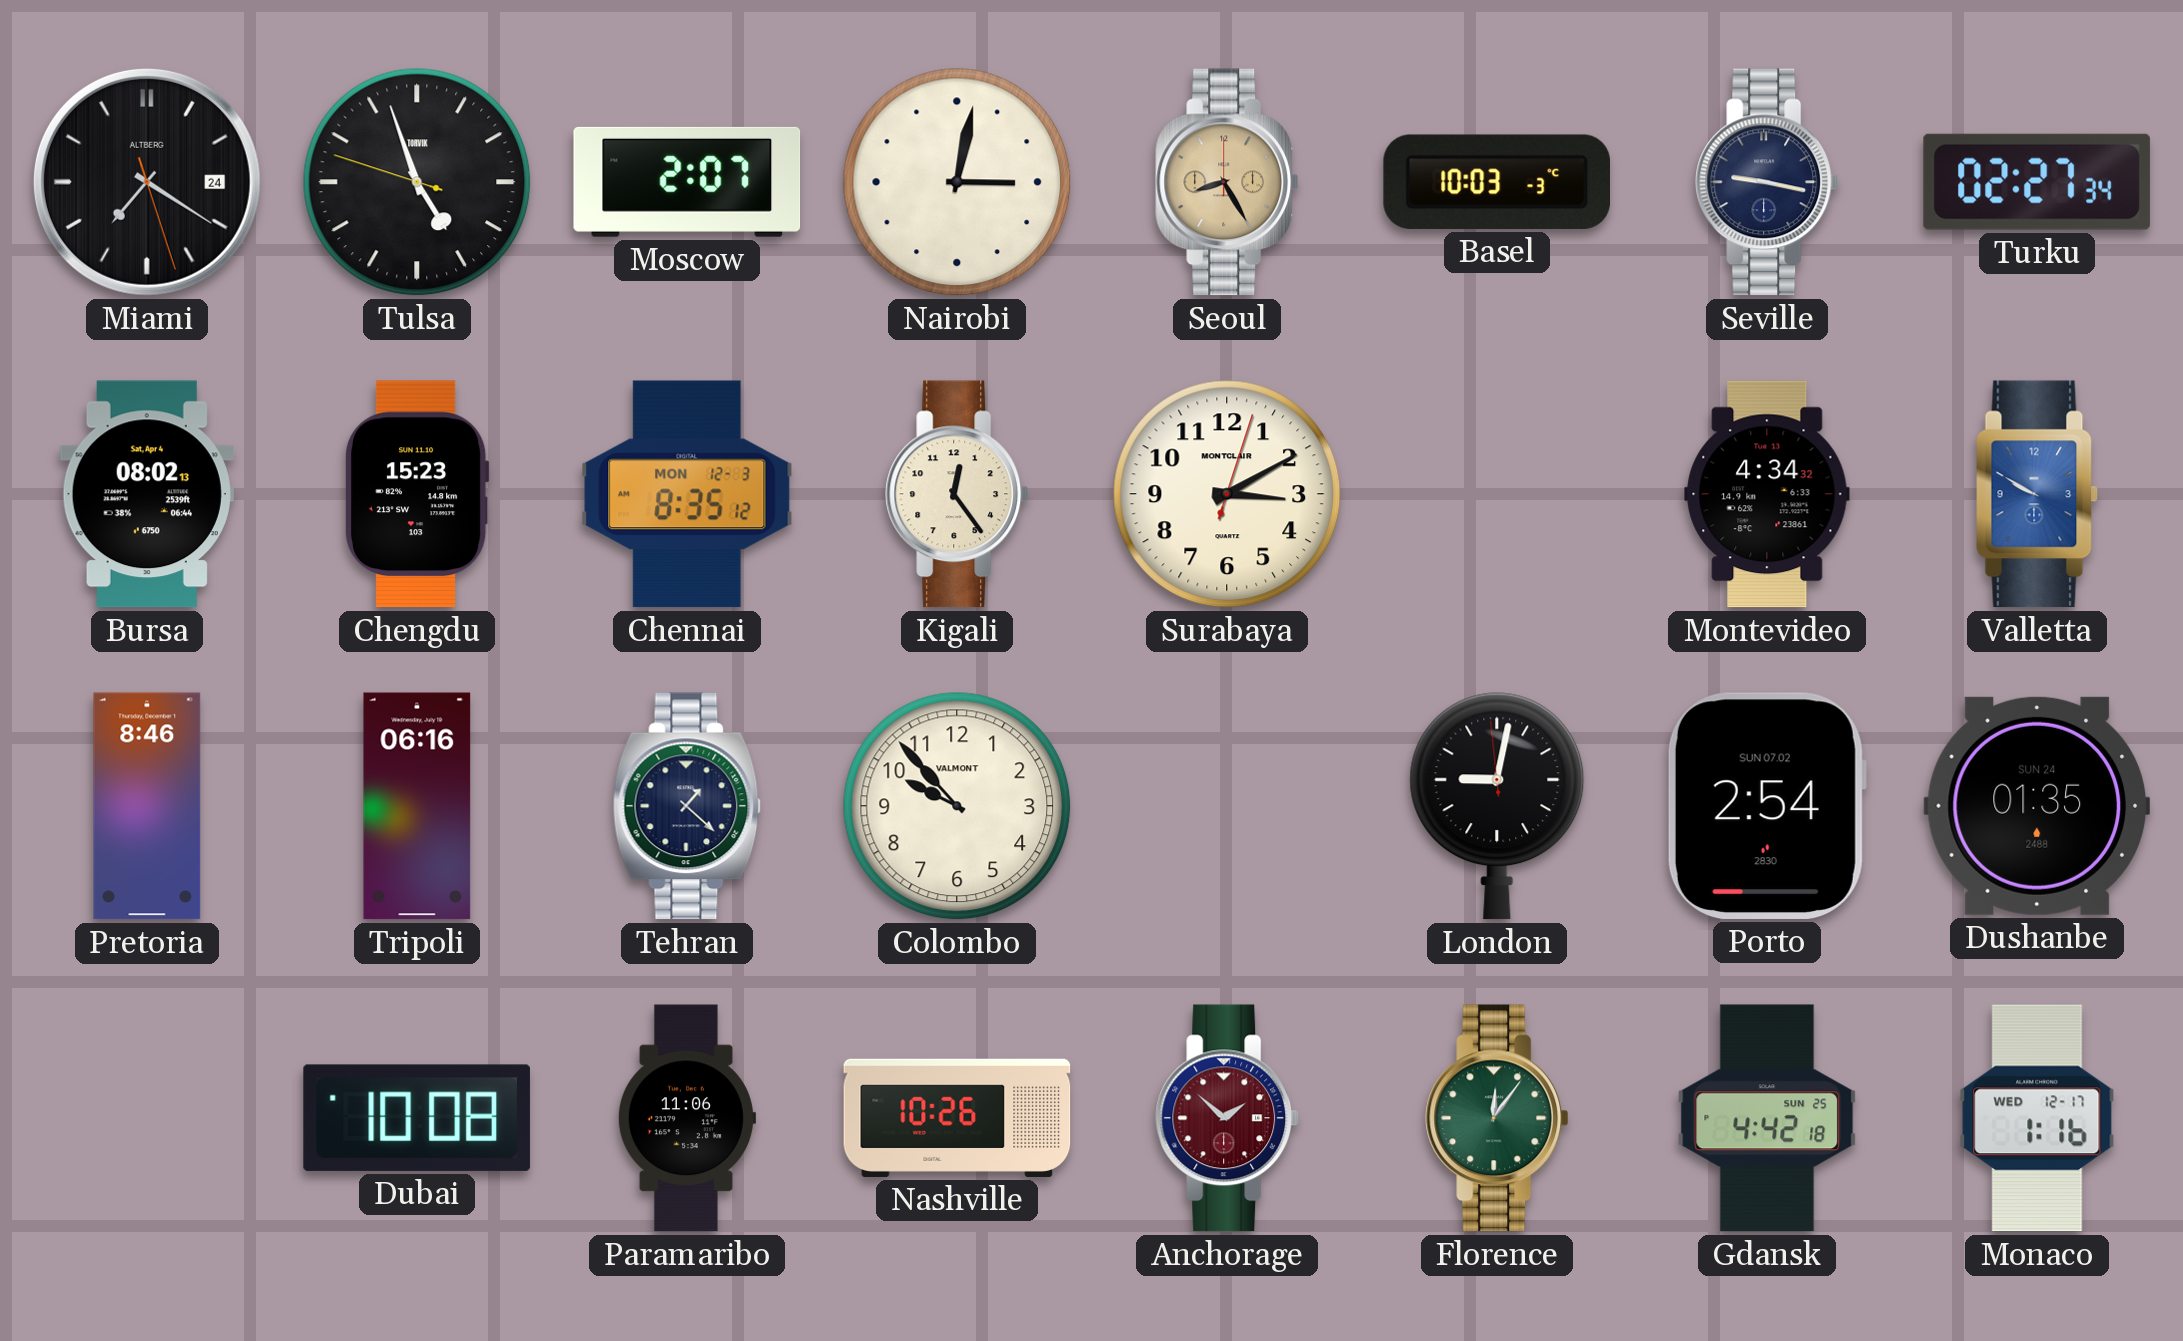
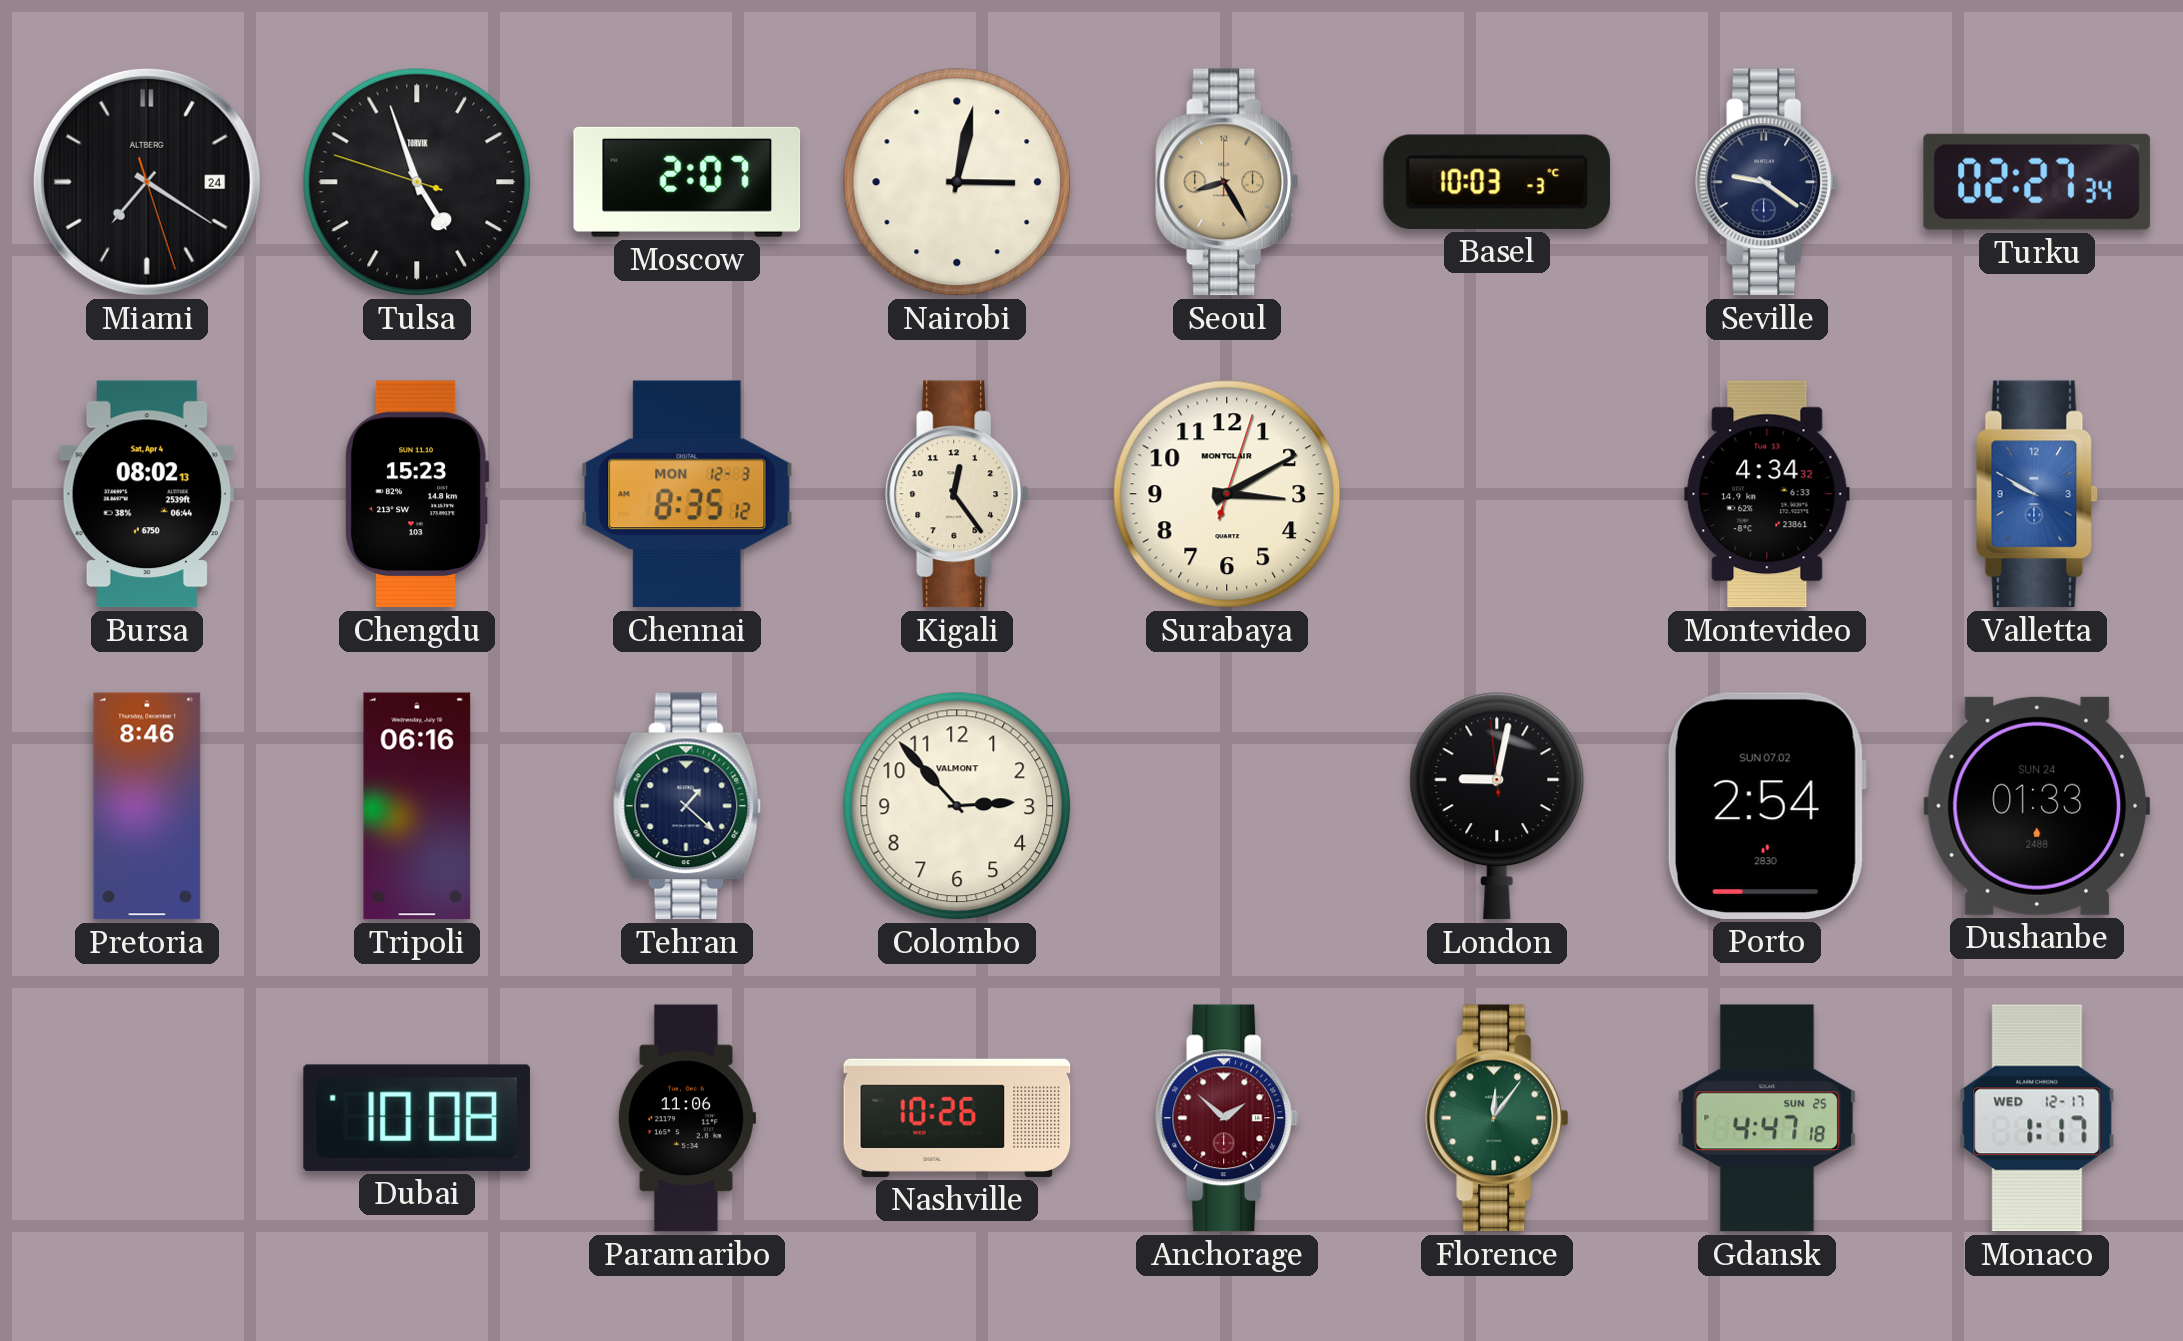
Seville: 9:17 -> 9:21 (1767, 182)
Colombo: 9:53 -> 2:53 (957, 806)
Dushanbe: 01:35 -> 01:33 (2036, 806)
Gdansk: 4:42 -> 4:47 (1767, 1118)
Monaco: 1:16 -> 1:17 (2037, 1118)
